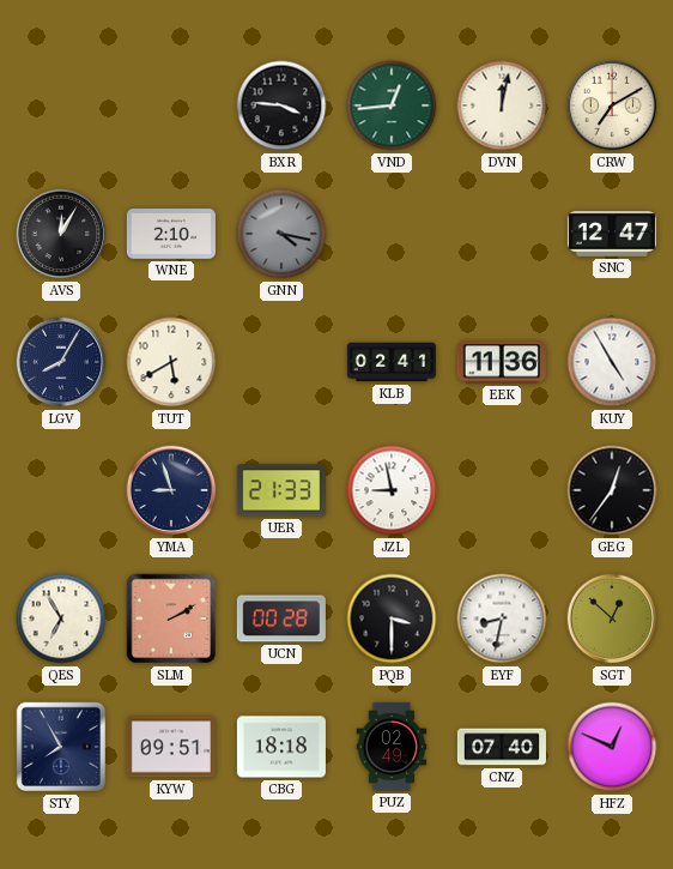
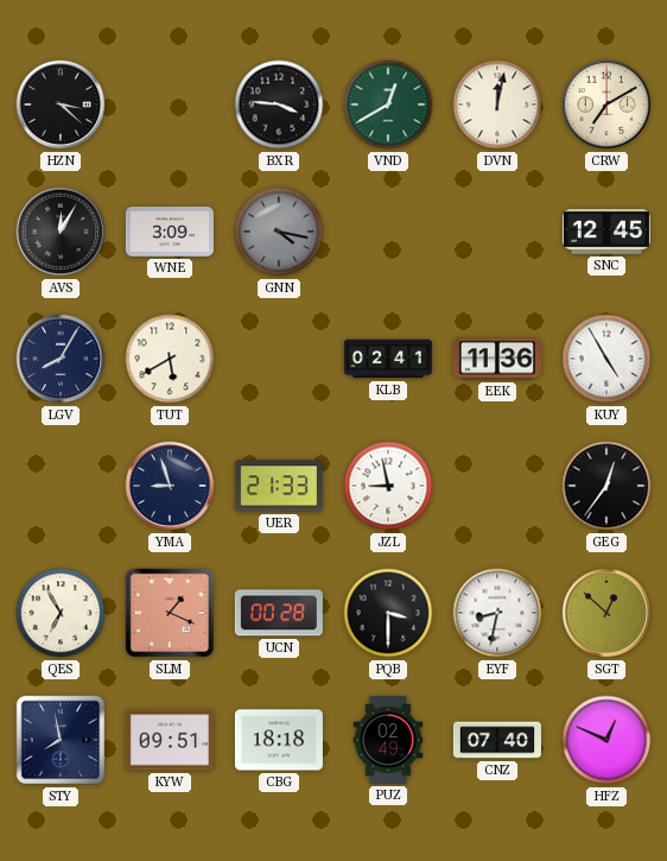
HZN: none -> 3:22 (61, 105)
VND: 12:44 -> 12:40 (388, 105)
WNE: 2:10 -> 3:09 (170, 233)
SNC: 12:47 -> 12:45 (606, 232)
SLM: 2:10 -> 1:19 (170, 613)
STY: 7:55 -> 7:58 (61, 740)
